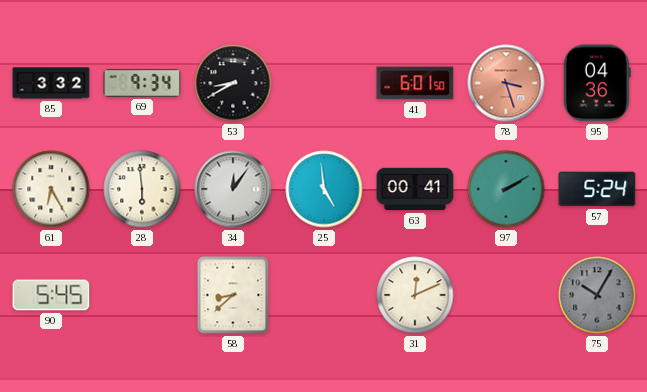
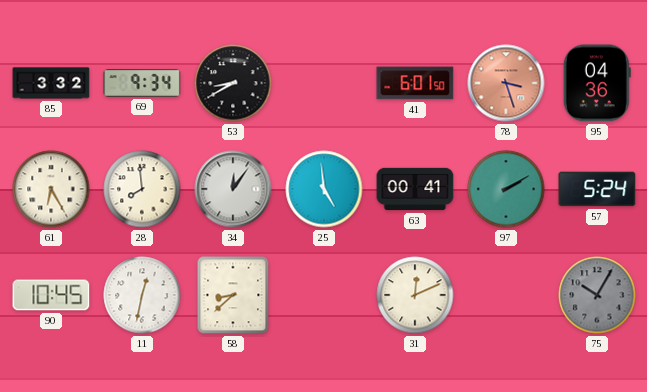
28: 5:59 -> 7:59 (142, 189)
90: 5:45 -> 10:45 (51, 295)
11: none -> 12:32 (142, 295)
